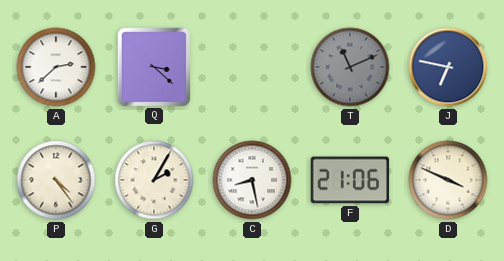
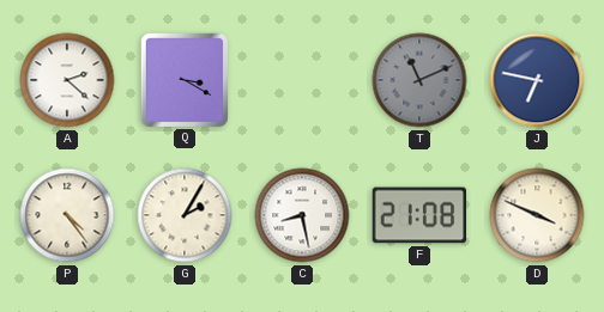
A: 2:38 -> 2:22 (67, 80)
Q: 3:22 -> 3:20 (183, 79)
F: 21:06 -> 21:08 (419, 215)
